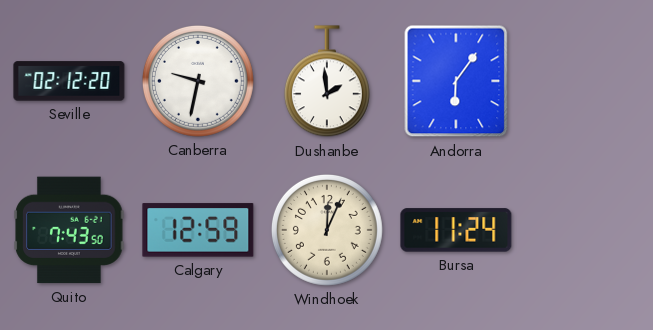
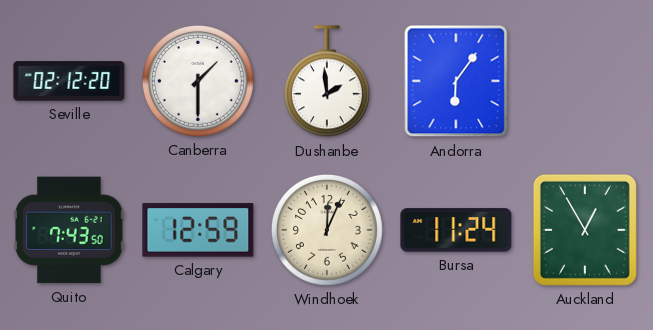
Canberra: 9:32 -> 1:30 (198, 81)
Auckland: none -> 12:55 (585, 230)
